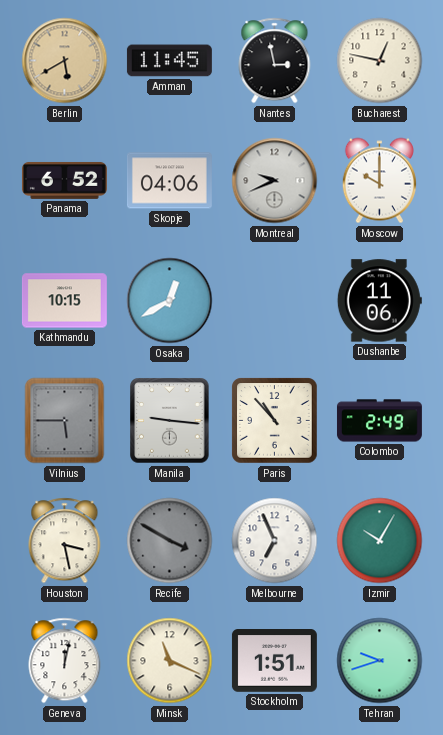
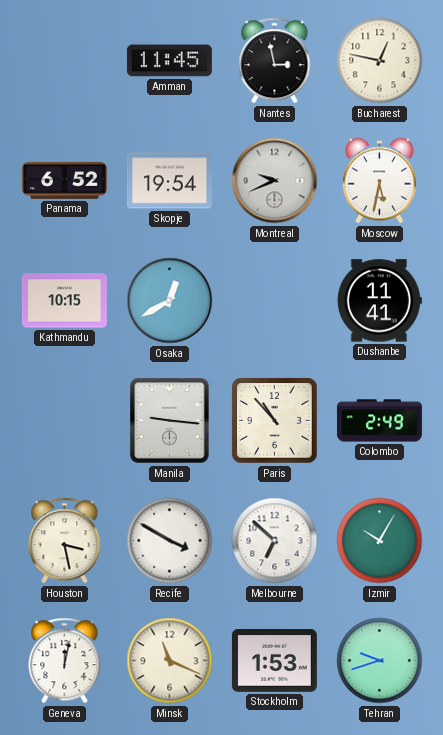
Berlin: 5:40 -> none (65, 61)
Skopje: 04:06 -> 19:54 (169, 181)
Moscow: 10:00 -> 5:32 (379, 181)
Dushanbe: 11:06 -> 11:41 (379, 301)
Vilnius: 5:45 -> none (65, 421)
Recife dial: grey -> white (170, 541)
Melbourne: 6:56 -> 6:52 (275, 541)
Stockholm: 1:51 -> 1:53 (274, 661)
